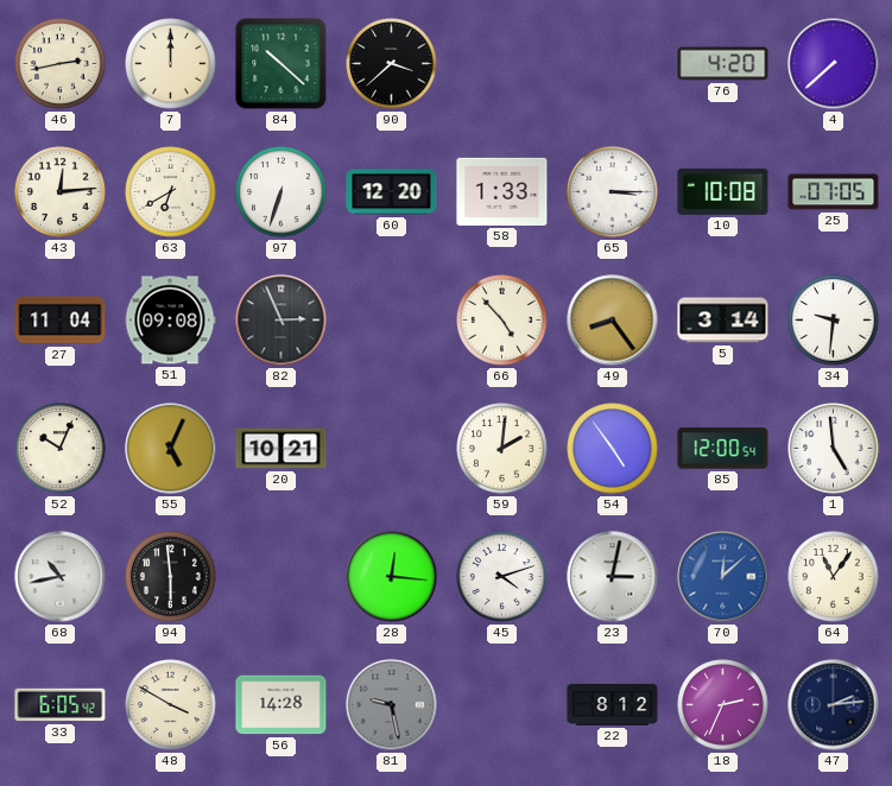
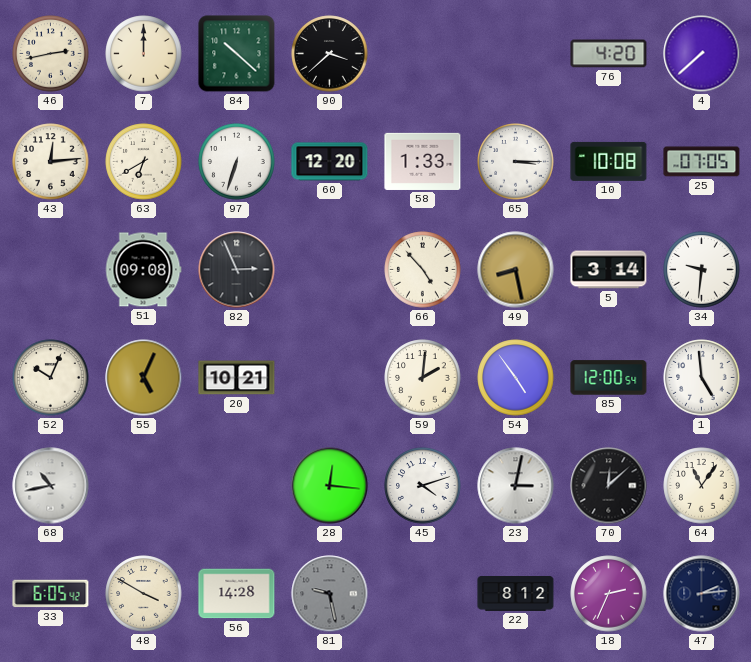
27: 11:04 -> none (61, 321)
49: 8:24 -> 8:28 (516, 270)
94: 5:59 -> none (171, 577)
70 dial: blue -> black (609, 486)
